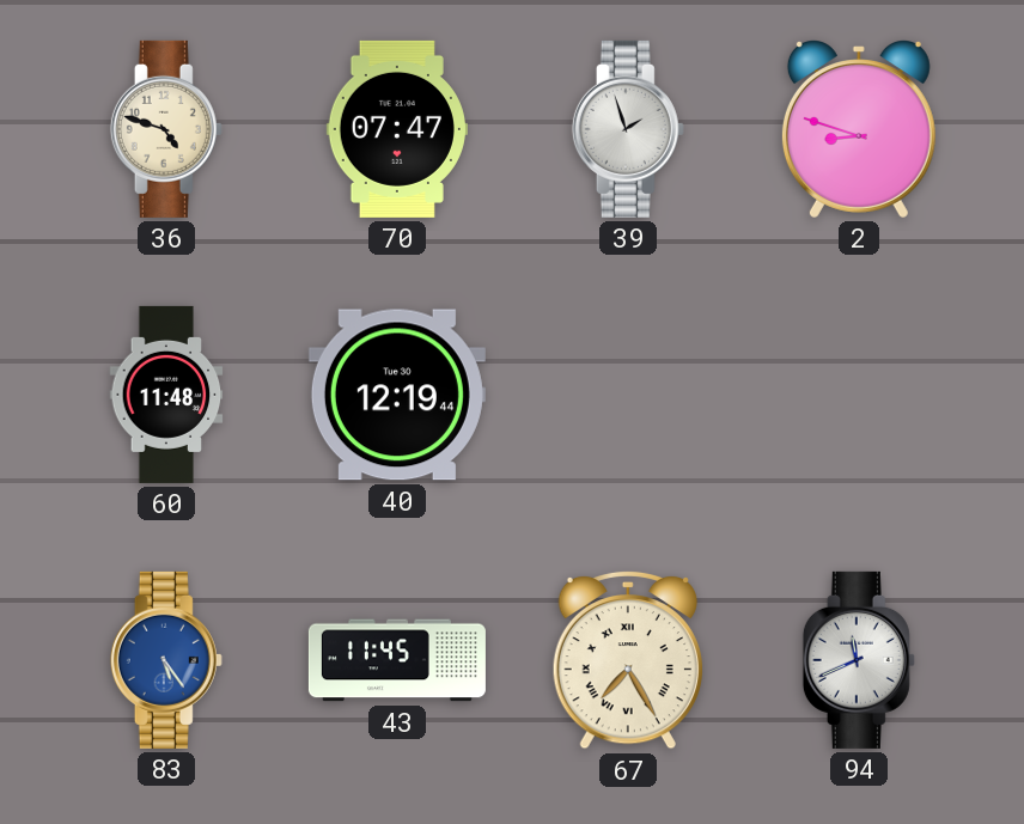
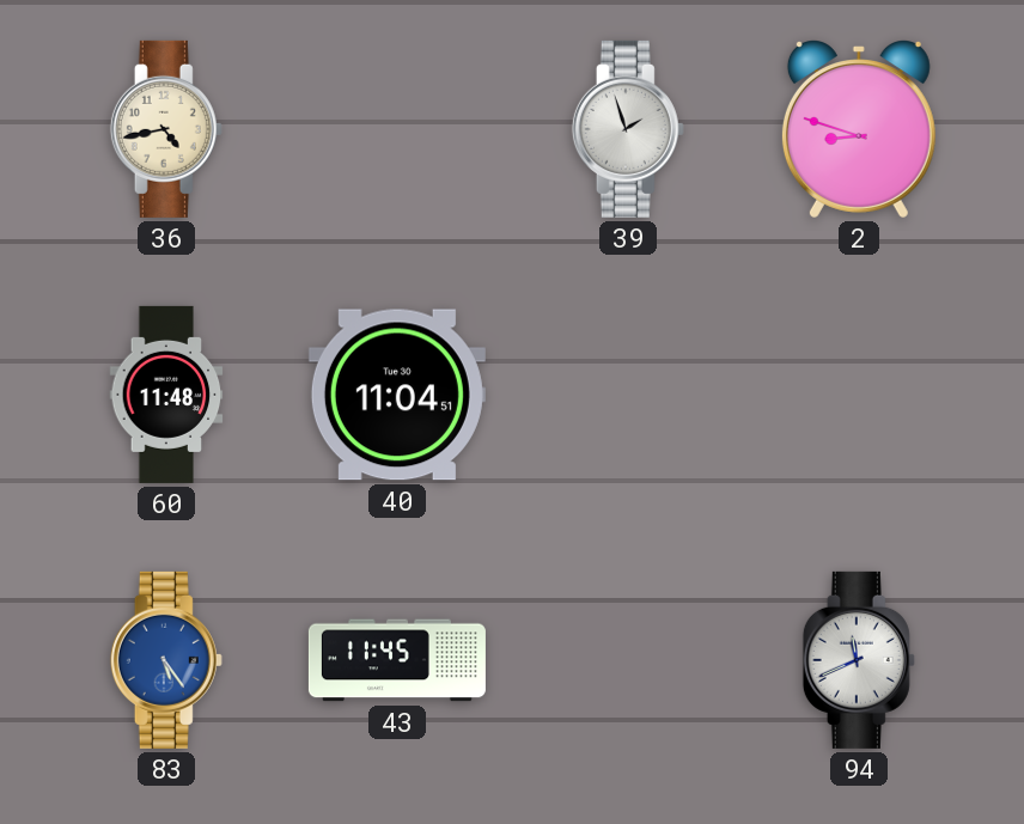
36: 4:48 -> 4:43 (166, 129)
70: 07:47 -> none (397, 129)
40: 12:19 -> 11:04 (397, 395)
67: 7:25 -> none (628, 660)
